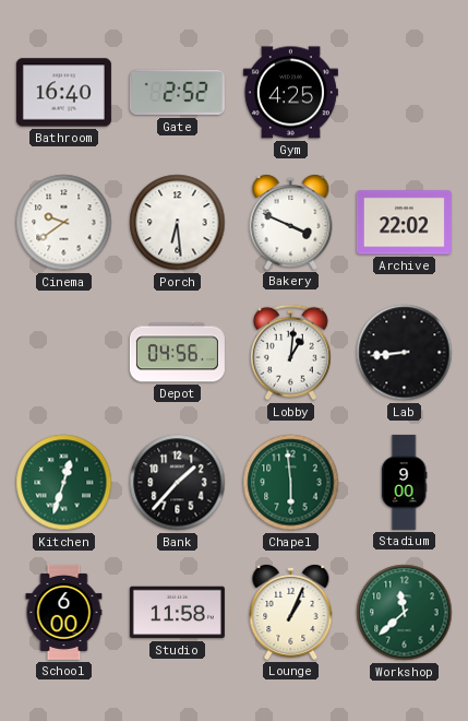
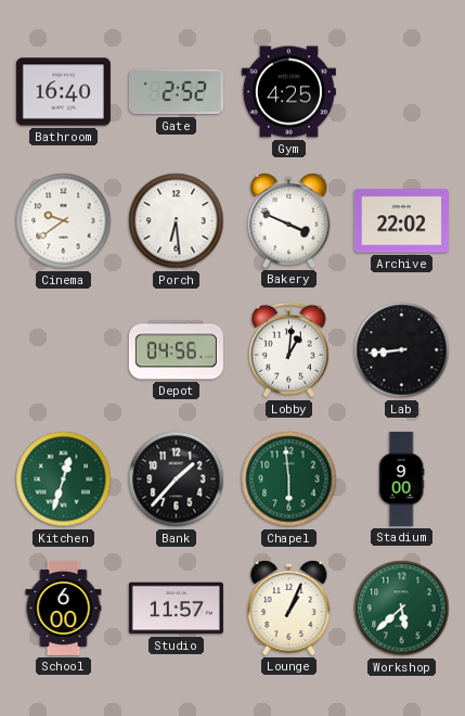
Studio: 11:58 -> 11:57 (176, 609)
Workshop: 11:38 -> 5:38 (402, 609)
